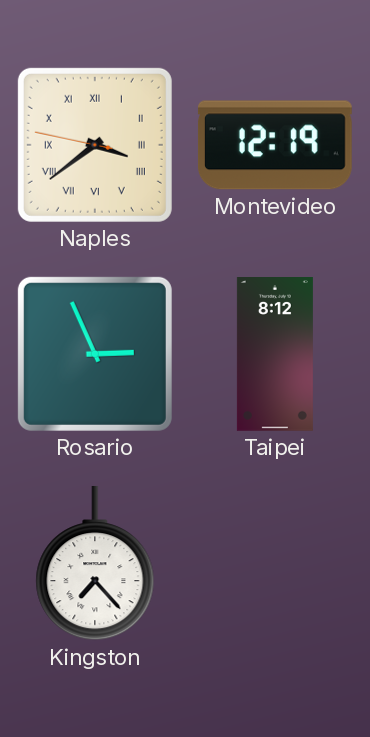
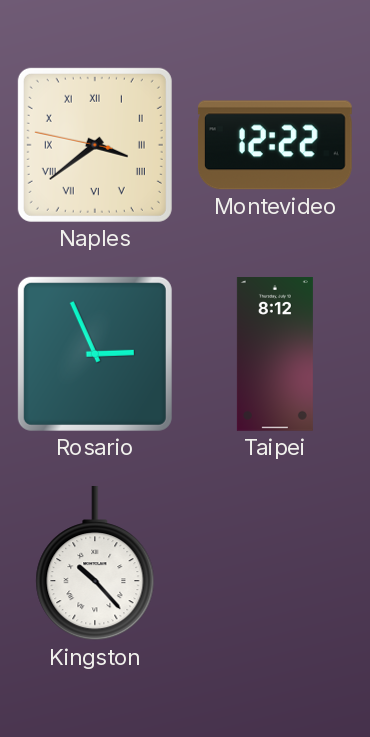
Montevideo: 12:19 -> 12:22 (275, 145)
Kingston: 7:23 -> 10:23 (95, 563)
